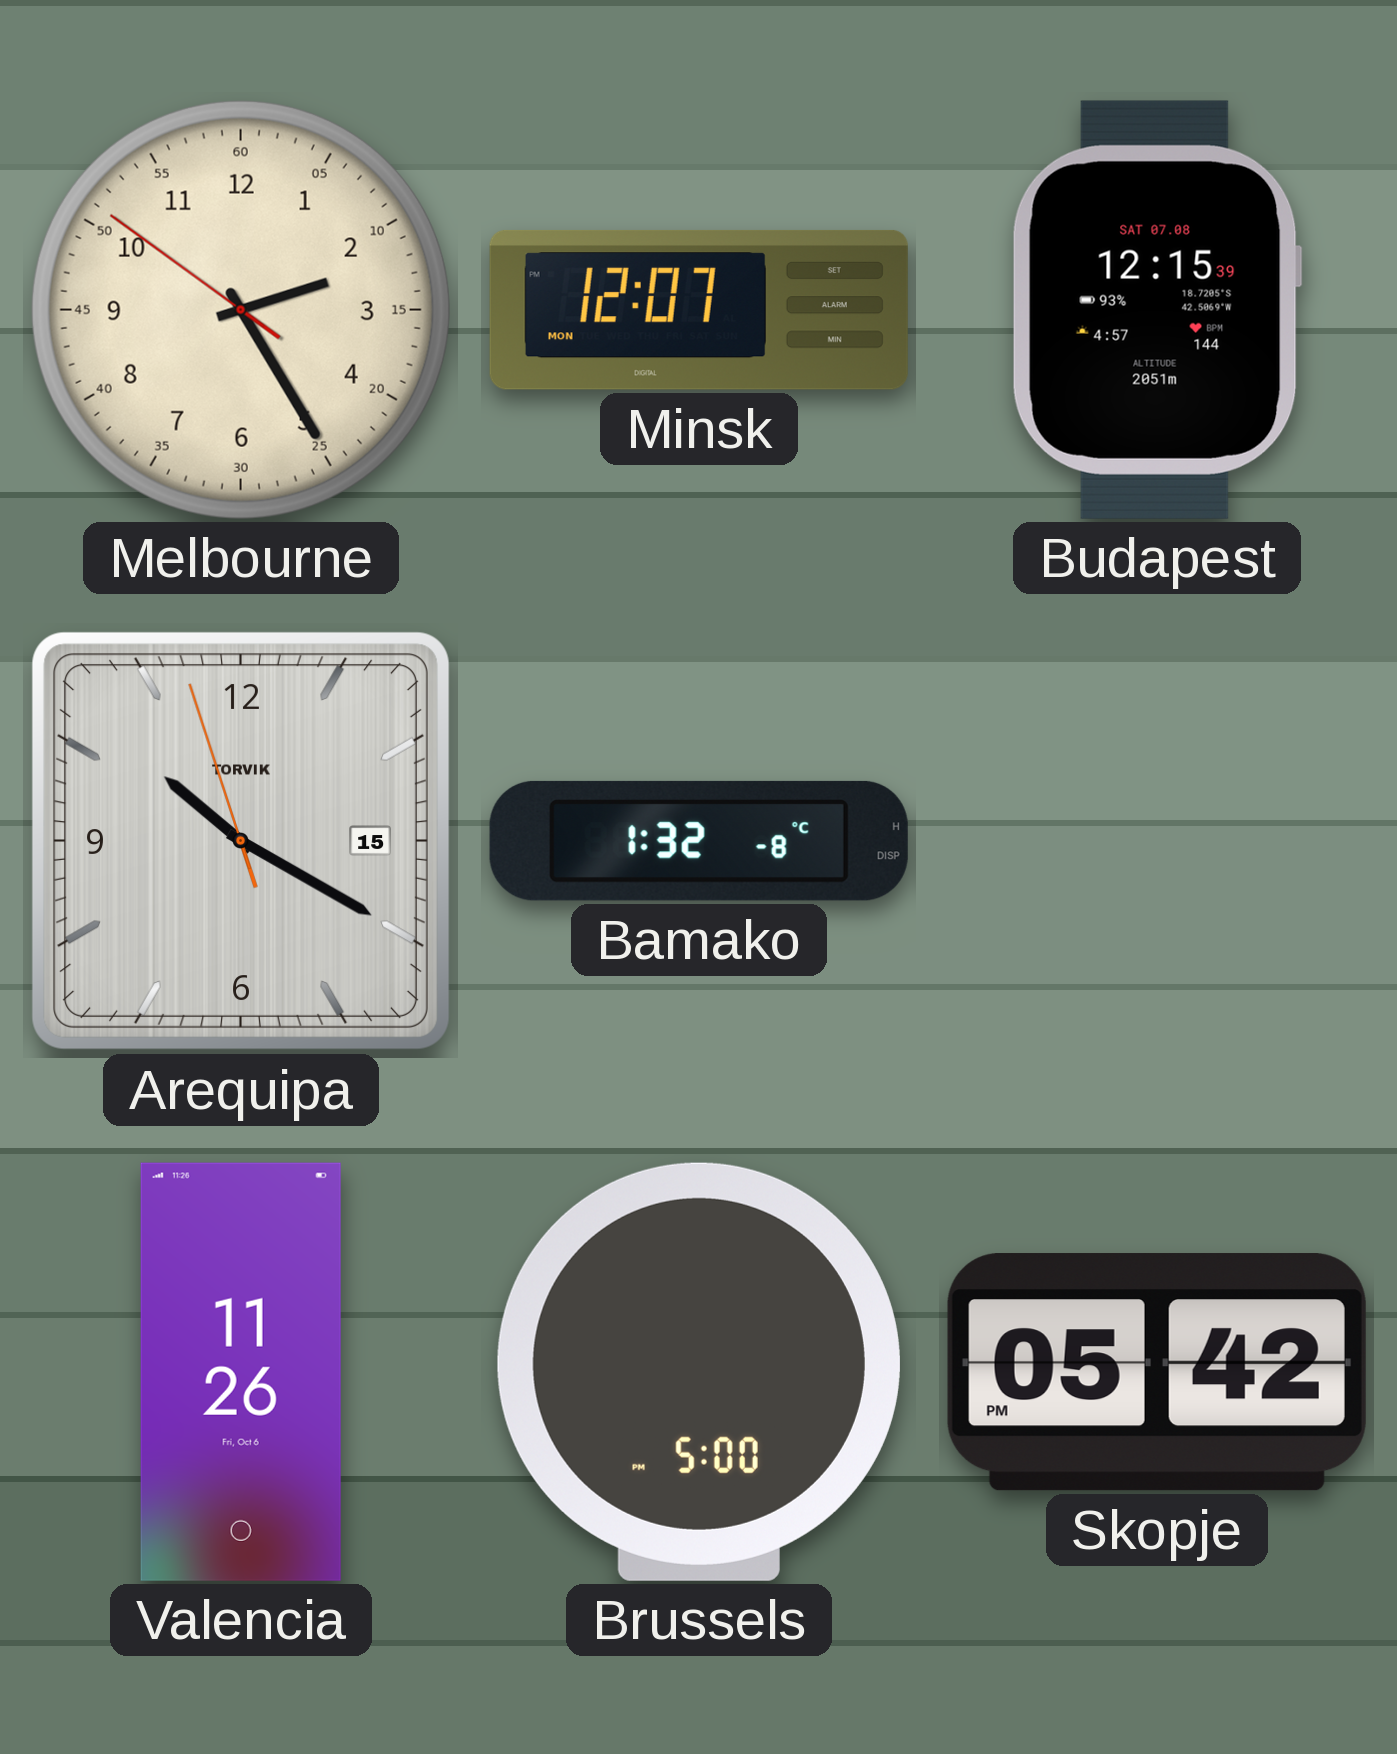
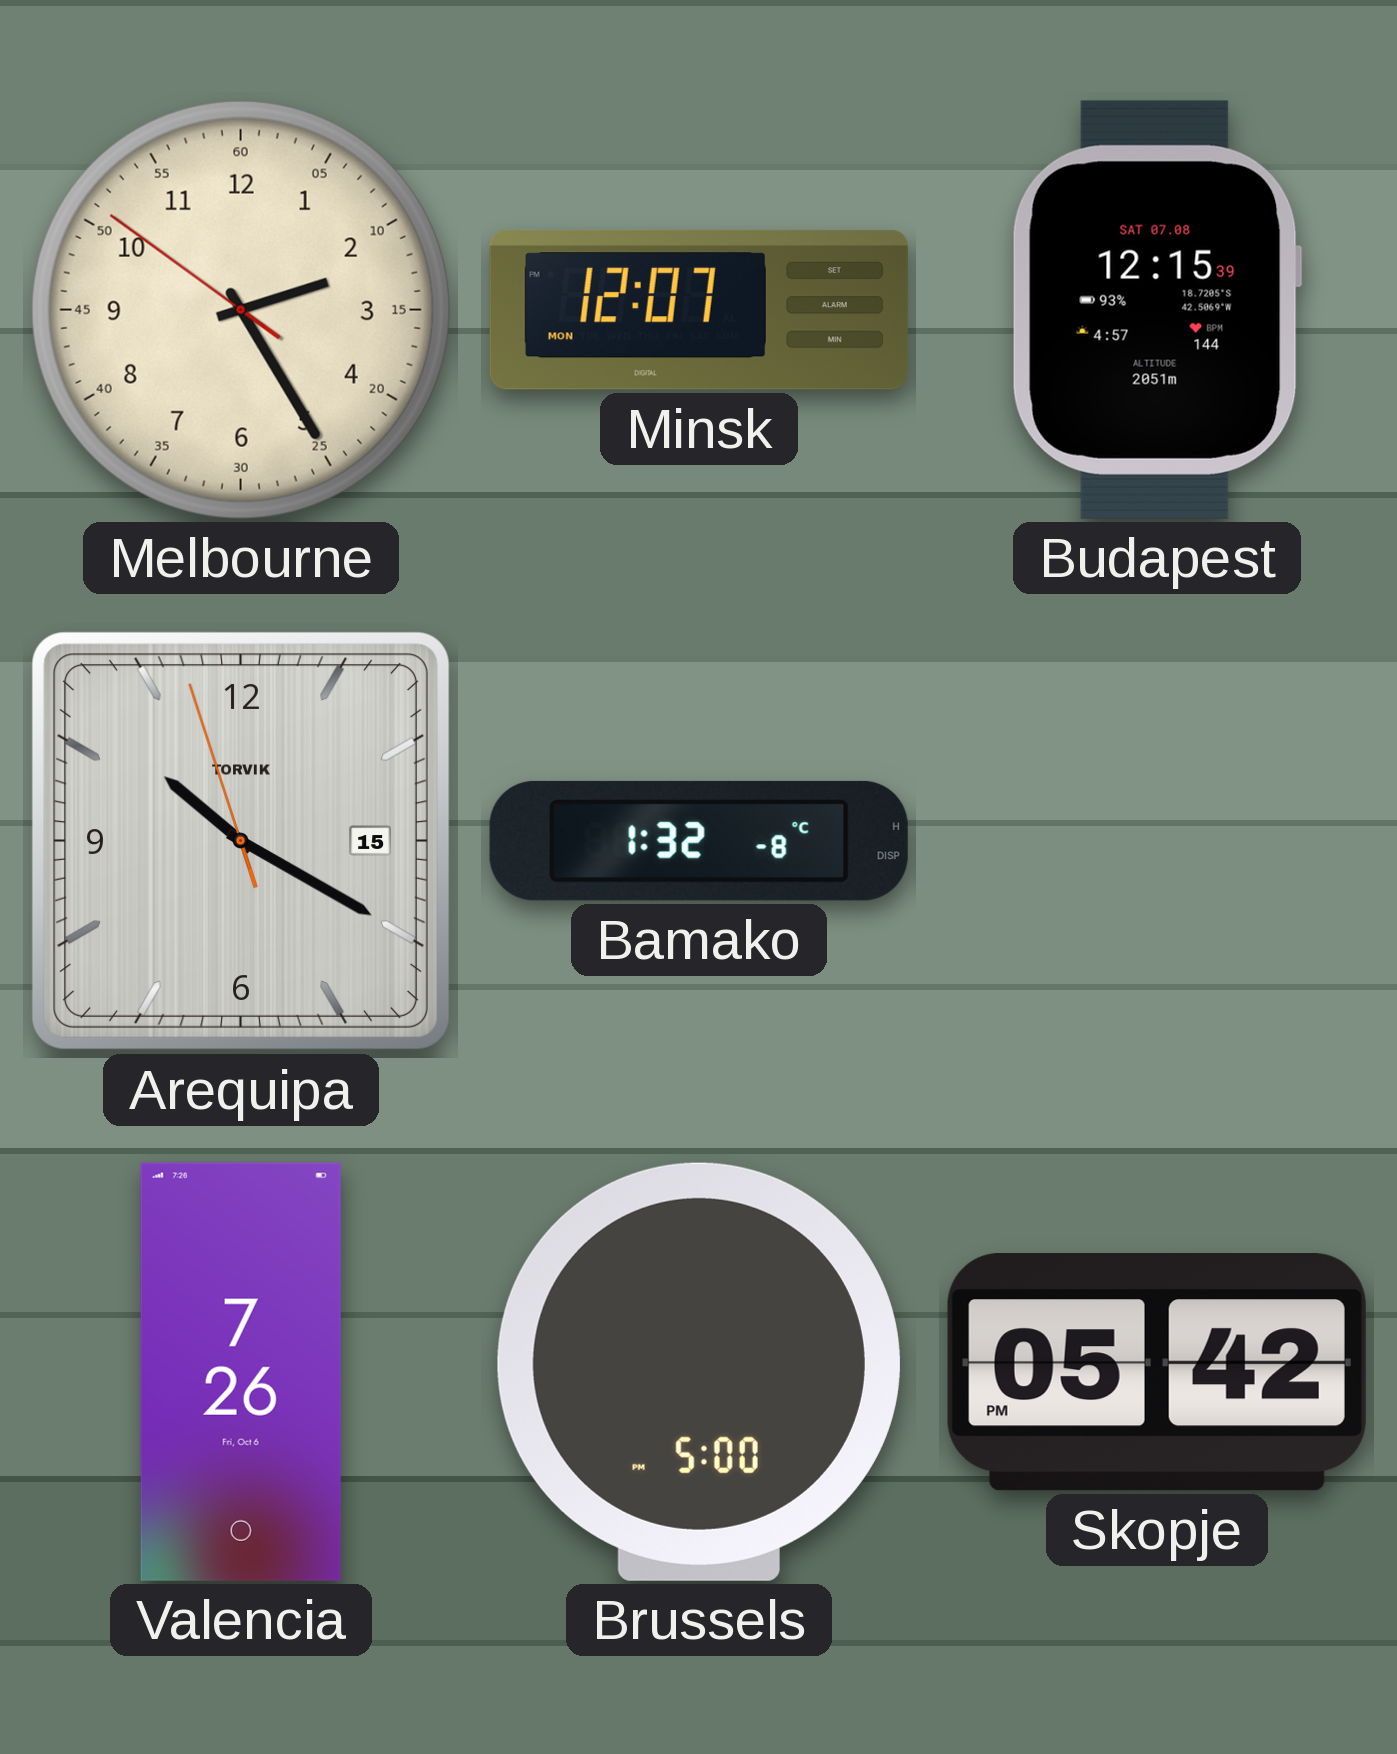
Valencia: 11:26 -> 7:26 (241, 1372)
